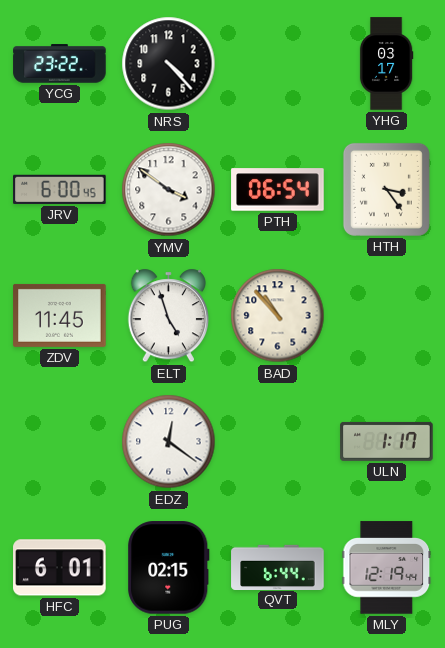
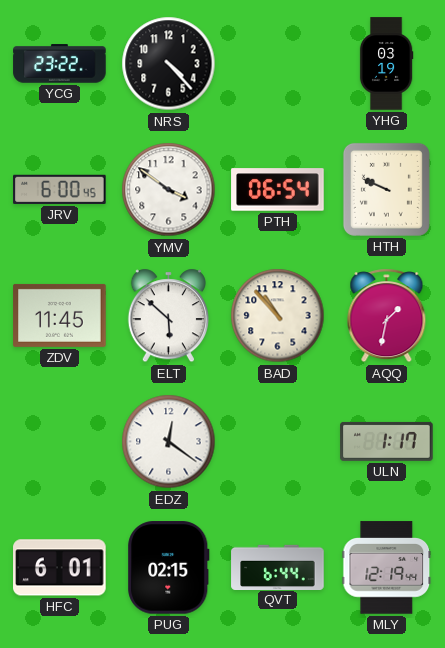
YHG: 03:17 -> 03:19 (386, 64)
HTH: 3:24 -> 9:49 (386, 189)
ELT: 4:57 -> 5:52 (168, 316)
AQQ: none -> 1:32 (387, 316)
